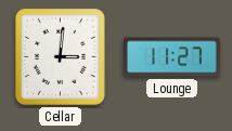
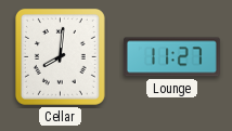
Cellar: 3:01 -> 8:01 (60, 56)
